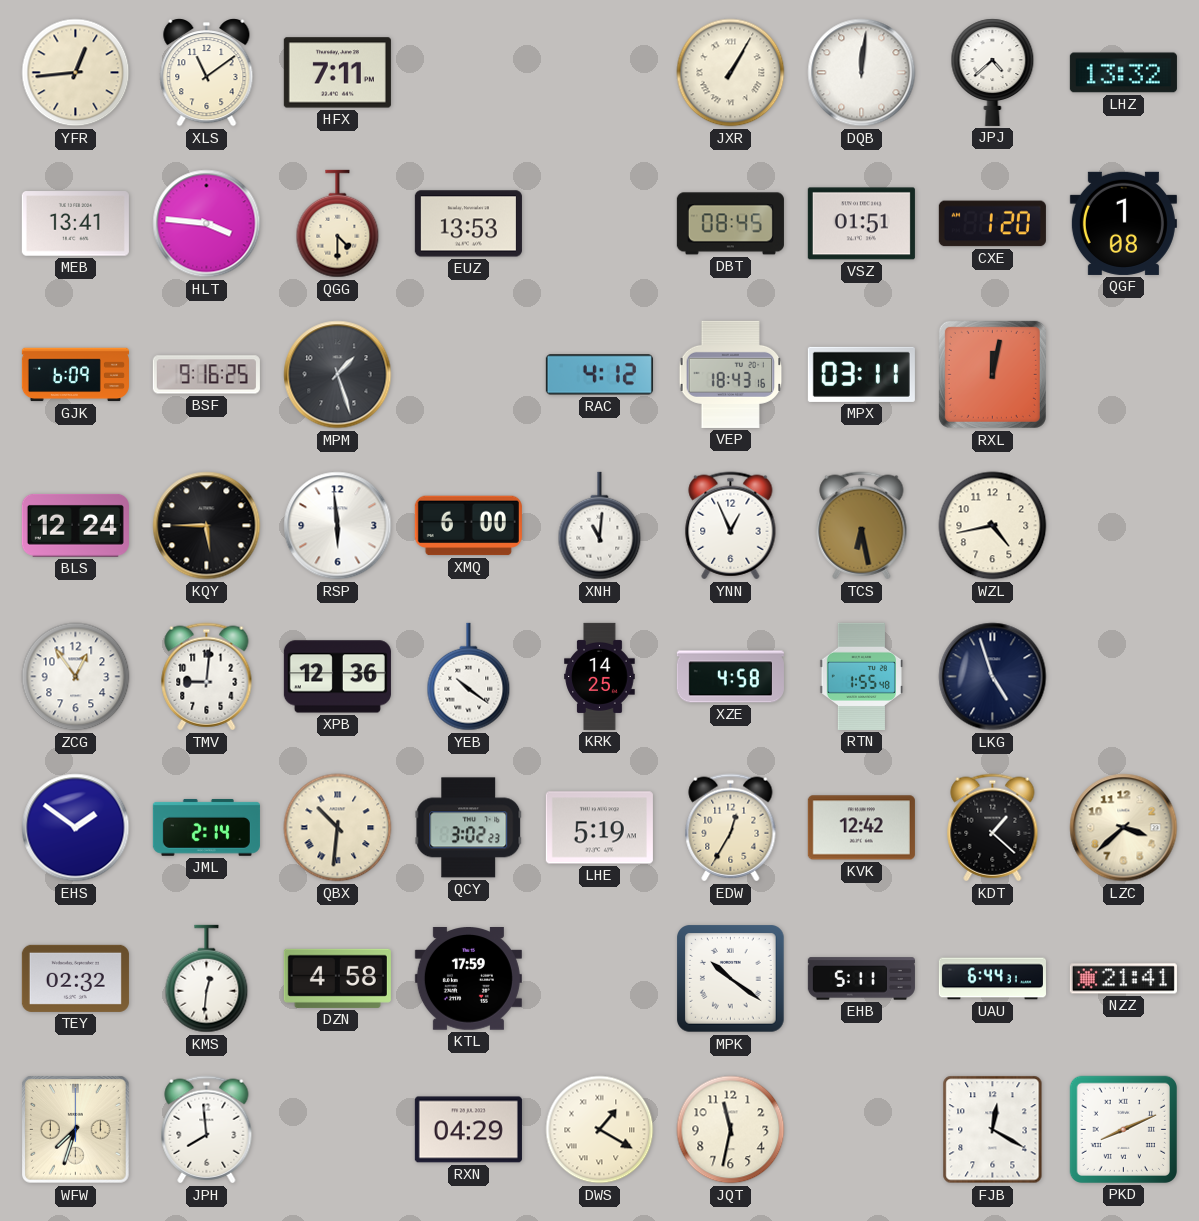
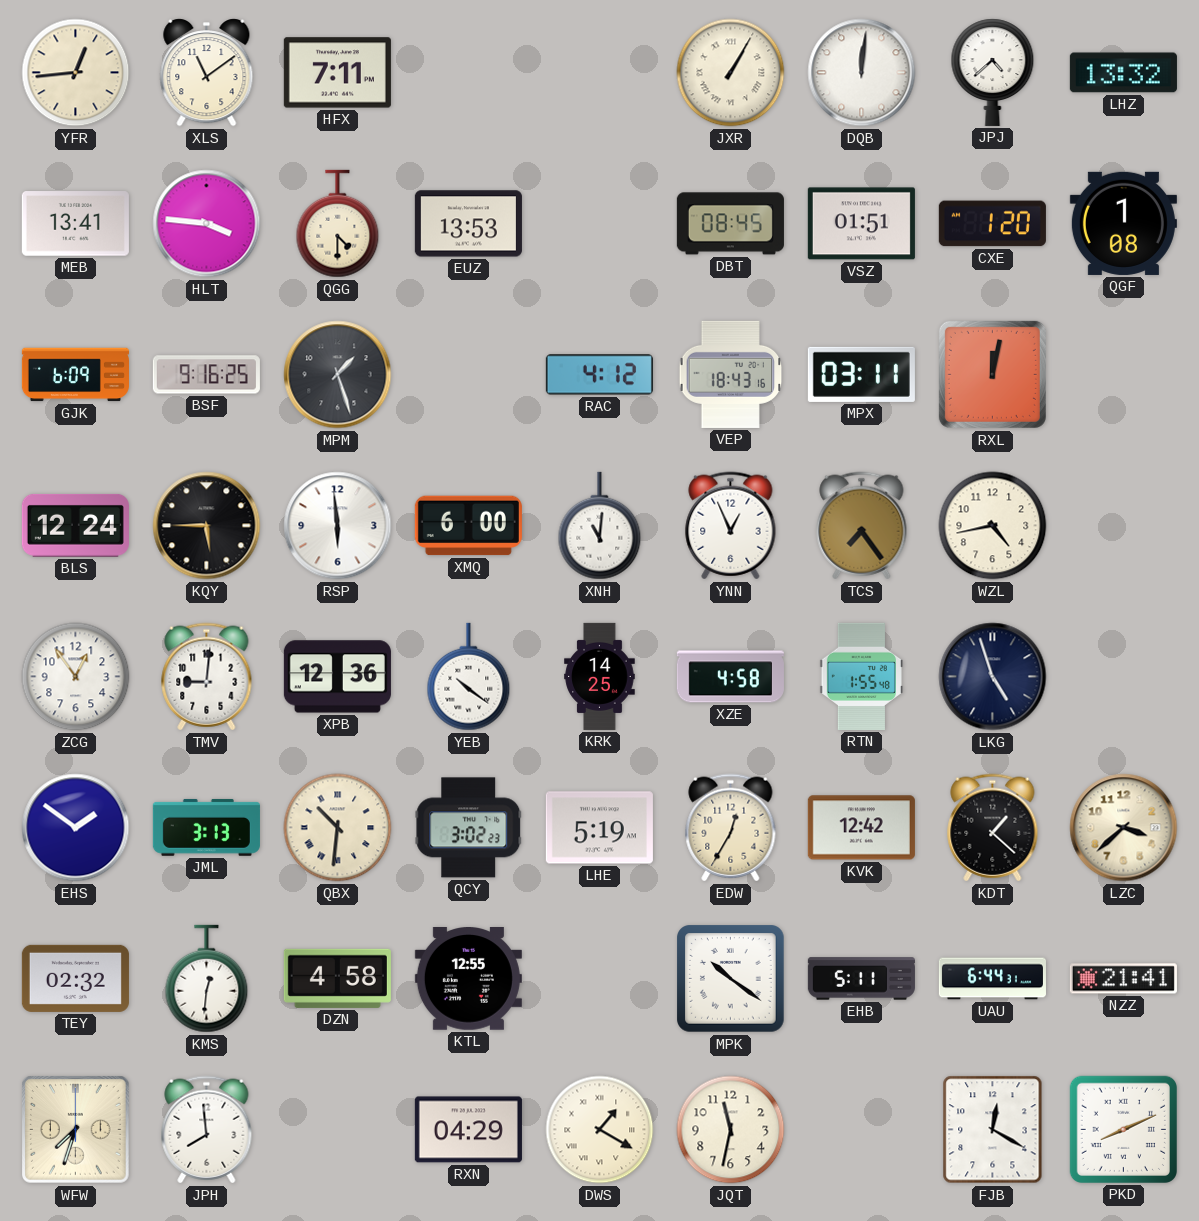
TCS: 6:28 -> 7:24 (862, 526)
JML: 2:14 -> 3:13 (206, 827)
KTL: 17:59 -> 12:55 (468, 979)
